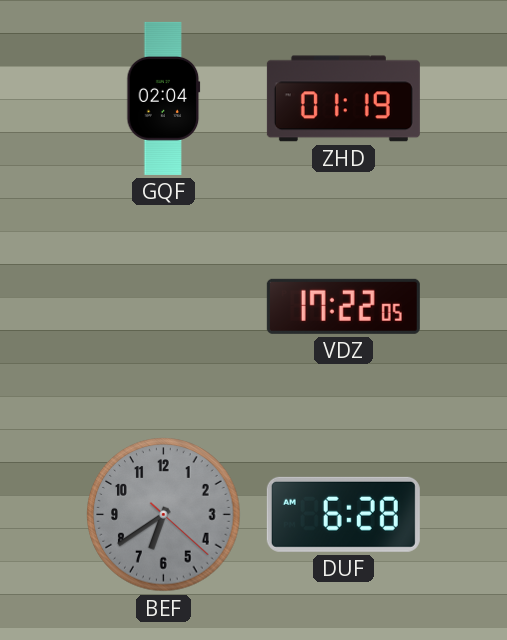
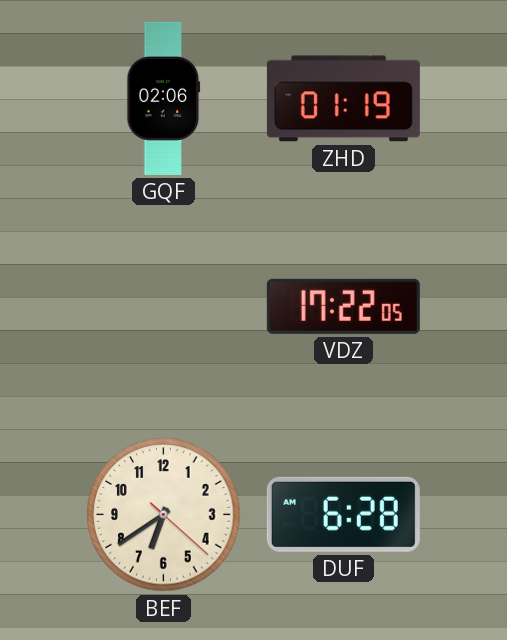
GQF: 02:04 -> 02:06 (164, 98)
BEF dial: grey -> cream (164, 515)
